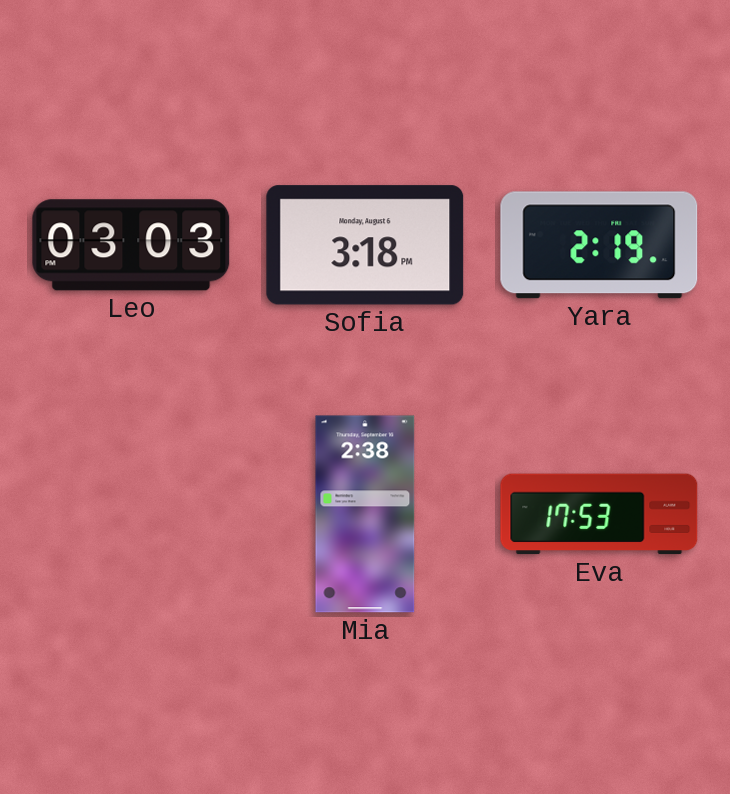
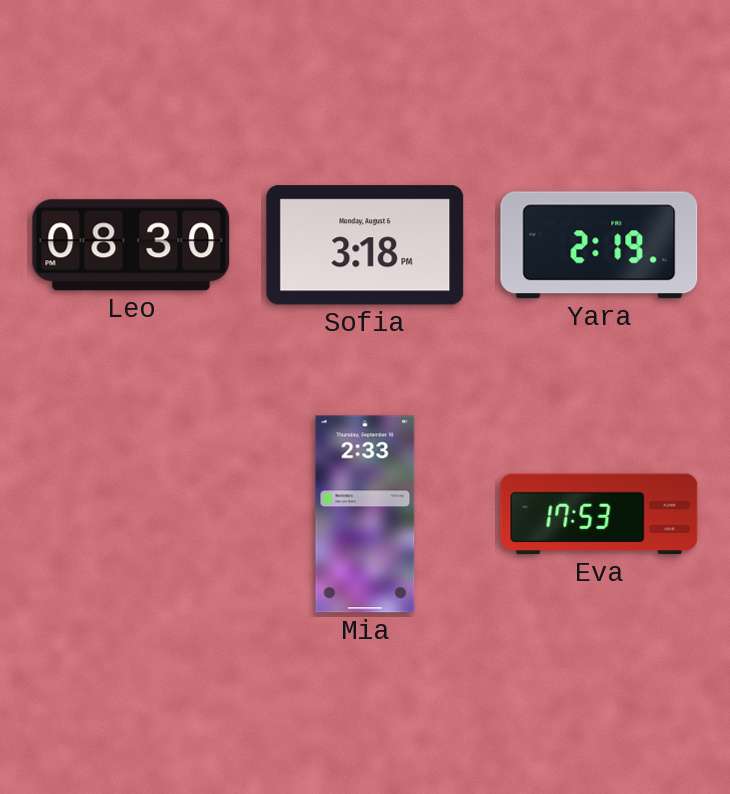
Leo: 03:03 -> 08:30 (131, 245)
Mia: 2:38 -> 2:33 (365, 514)
